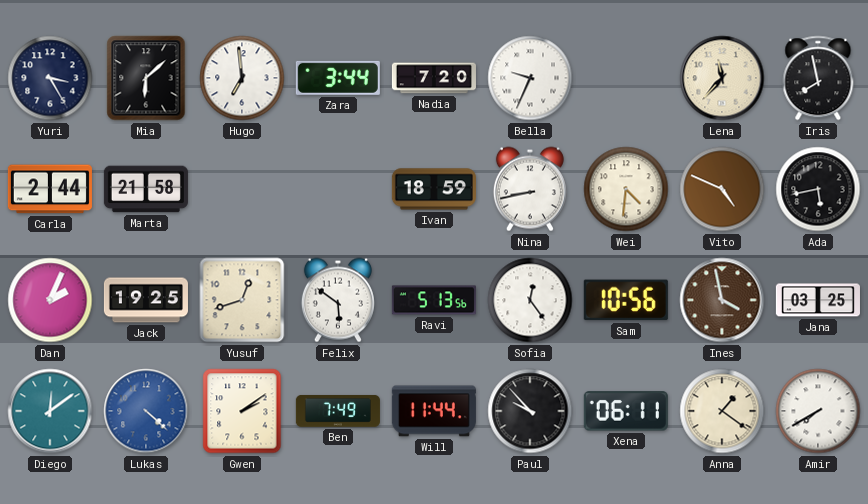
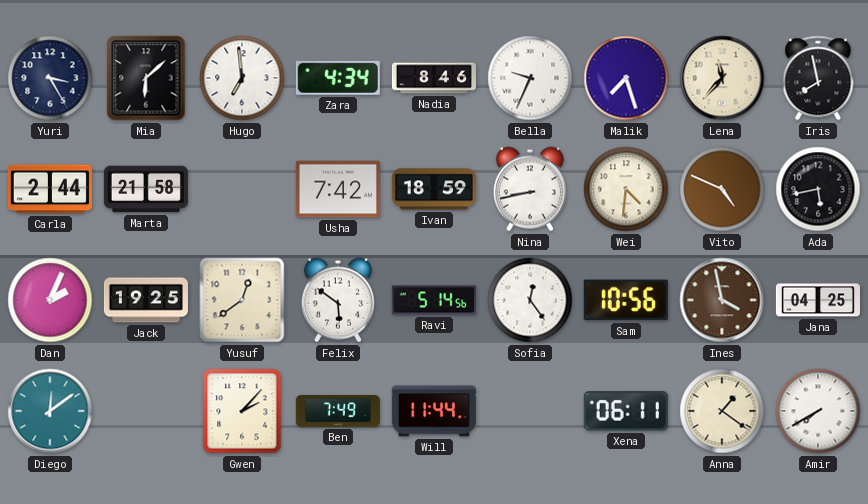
Zara: 3:44 -> 4:34 (338, 78)
Nadia: 7:20 -> 8:46 (434, 78)
Malik: none -> 7:27 (626, 78)
Usha: none -> 7:42 (338, 189)
Yusuf: 12:42 -> 12:39 (242, 300)
Ravi: 5:13 -> 5:14 (434, 300)
Jana: 03:25 -> 04:25 (818, 300)
Lukas: 4:22 -> none (146, 411)
Gwen: 2:09 -> 2:07 (242, 411)
Paul: 9:53 -> none (530, 411)
